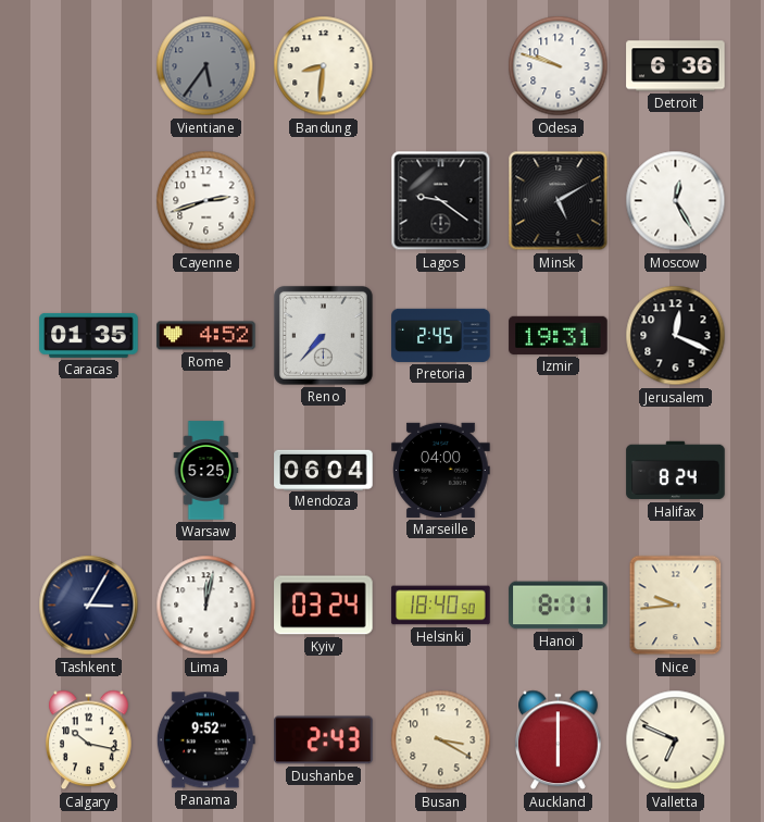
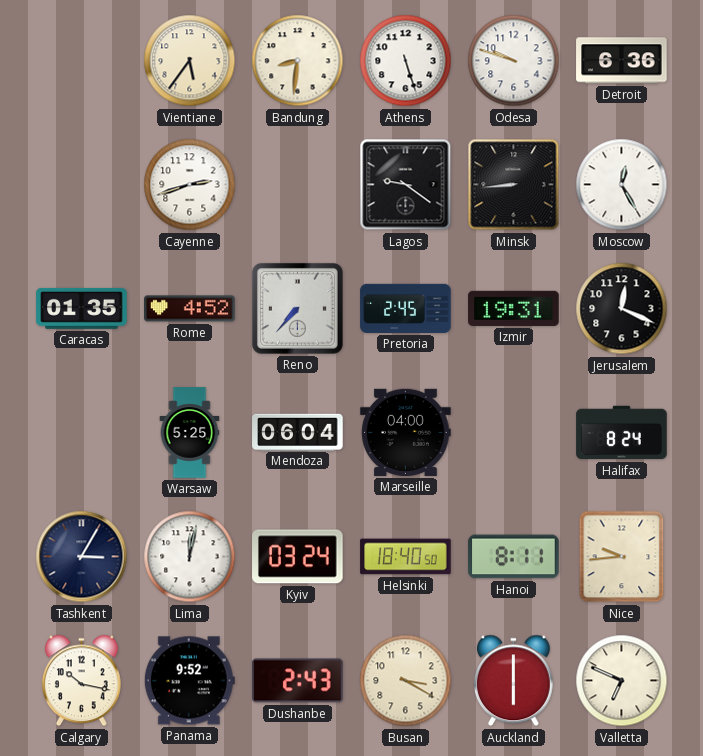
Vientiane dial: grey -> cream (190, 61)
Athens: none -> 5:27 (406, 61)
Minsk: 5:10 -> 8:44 (514, 185)
